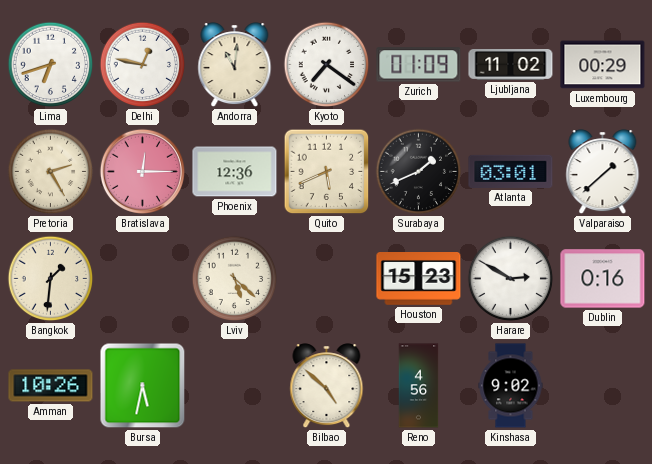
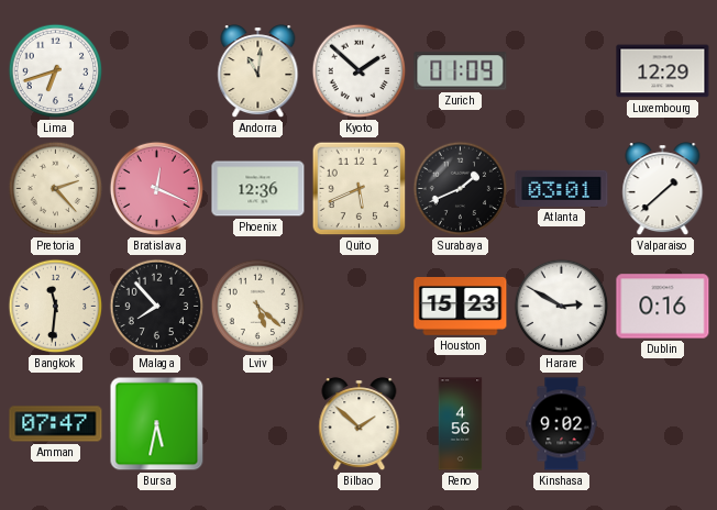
Delhi: 12:47 -> none (143, 65)
Kyoto: 7:21 -> 1:52 (360, 71)
Ljubljana: 11:02 -> none (511, 65)
Luxembourg: 00:29 -> 12:29 (663, 71)
Pretoria: 2:25 -> 2:23 (56, 189)
Bratislava: 12:15 -> 12:19 (156, 188)
Bangkok: 1:31 -> 11:31 (56, 307)
Malaga: none -> 7:53 (157, 307)
Amman: 10:26 -> 07:47 (56, 424)
Bilbao: 4:52 -> 1:52 (360, 424)
